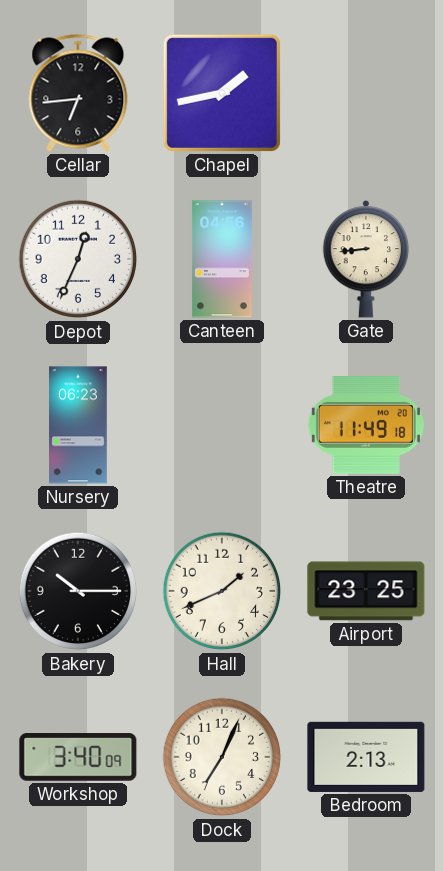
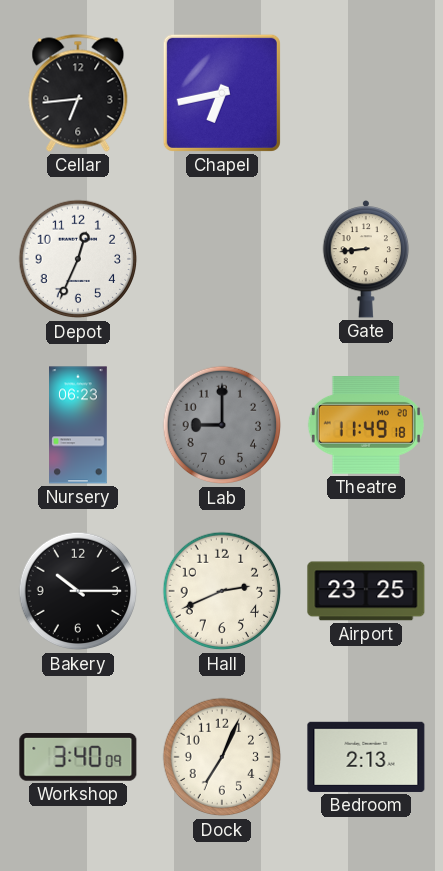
Chapel: 1:43 -> 6:43 (222, 93)
Canteen: 04:56 -> none (222, 259)
Lab: none -> 9:00 (222, 425)
Hall: 1:41 -> 2:41 (222, 591)
